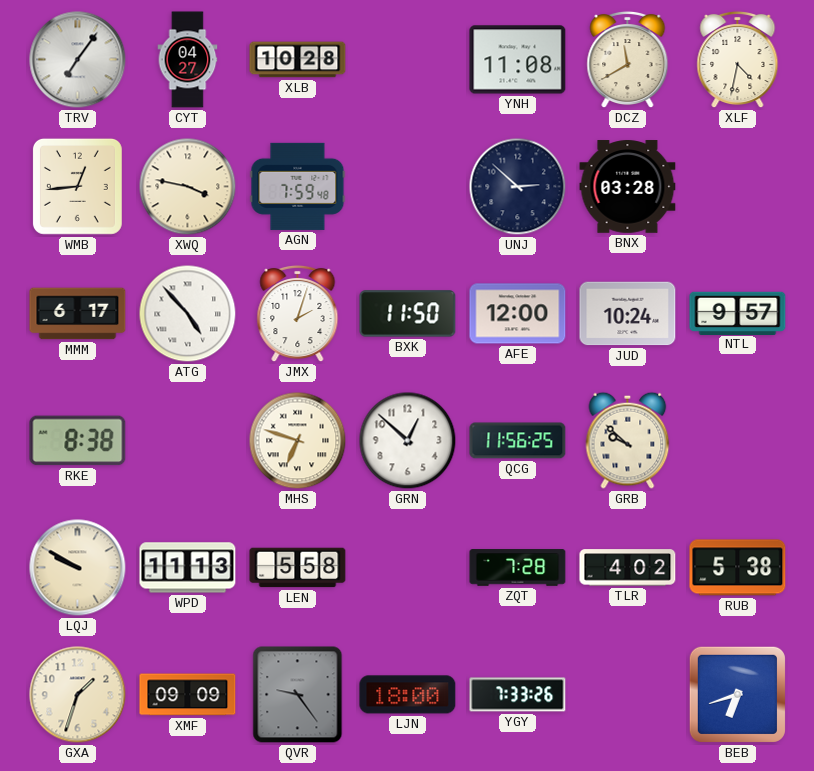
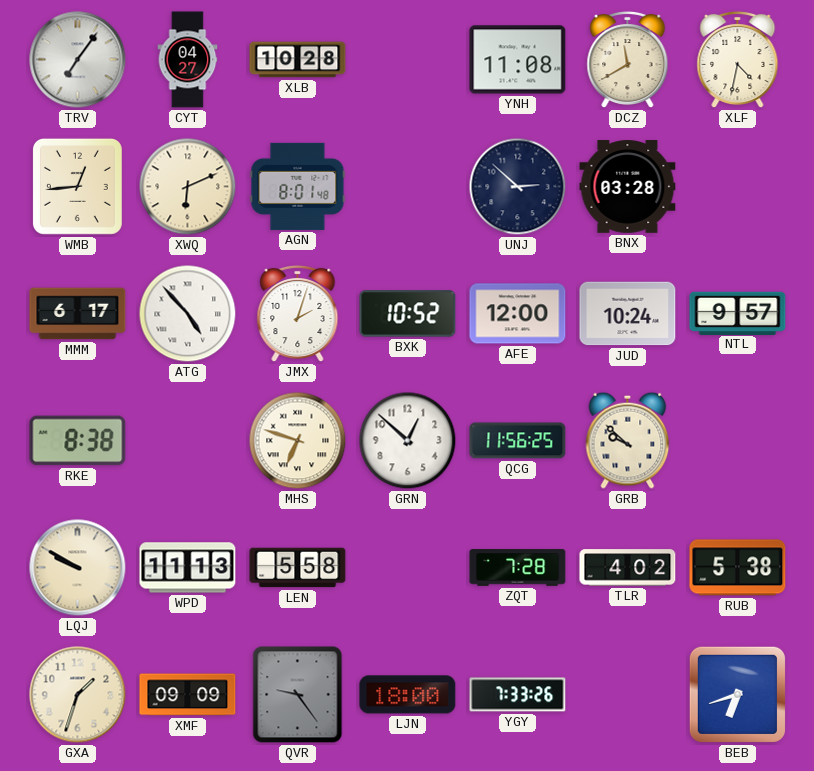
XWQ: 3:47 -> 6:11 (188, 187)
AGN: 7:59 -> 8:01 (298, 186)
BXK: 11:50 -> 10:52 (408, 314)
